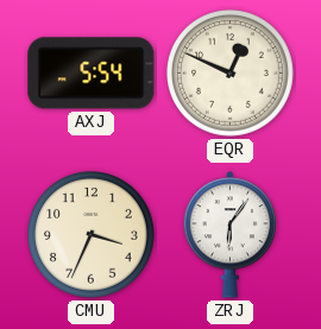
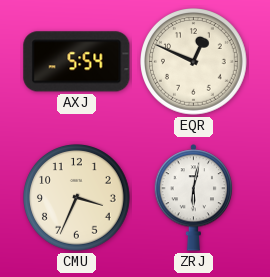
ZRJ: 6:06 -> 6:02 (194, 198)
